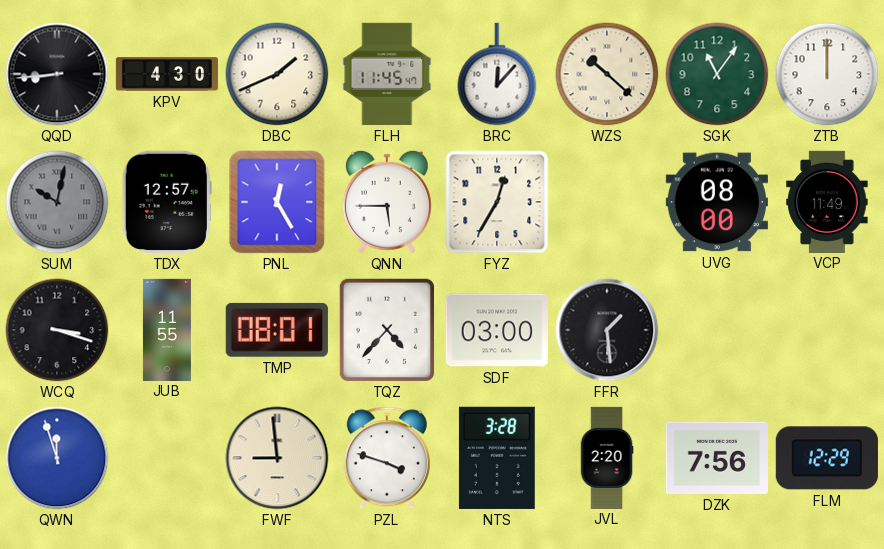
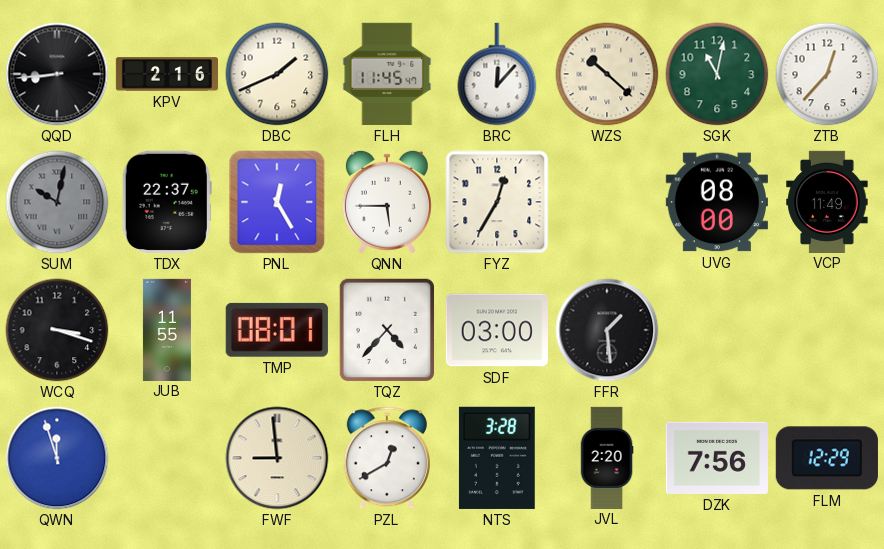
KPV: 4:30 -> 2:16 (166, 74)
SGK: 11:06 -> 11:02 (717, 74)
ZTB: 12:00 -> 12:37 (827, 74)
TDX: 12:57 -> 22:37 (167, 202)
PZL: 3:48 -> 12:40 (387, 458)
